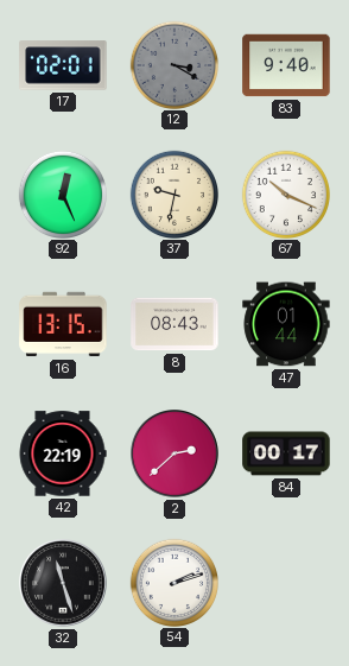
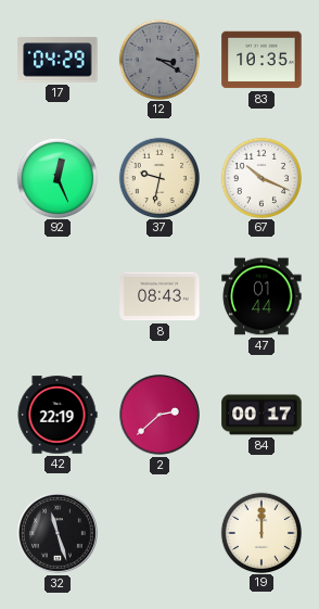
17: 02:01 -> 04:29 (58, 60)
83: 9:40 -> 10:35 (261, 60)
16: 13:15 -> none (63, 324)
54: 2:12 -> none (173, 582)
19: none -> 12:00 (260, 532)
